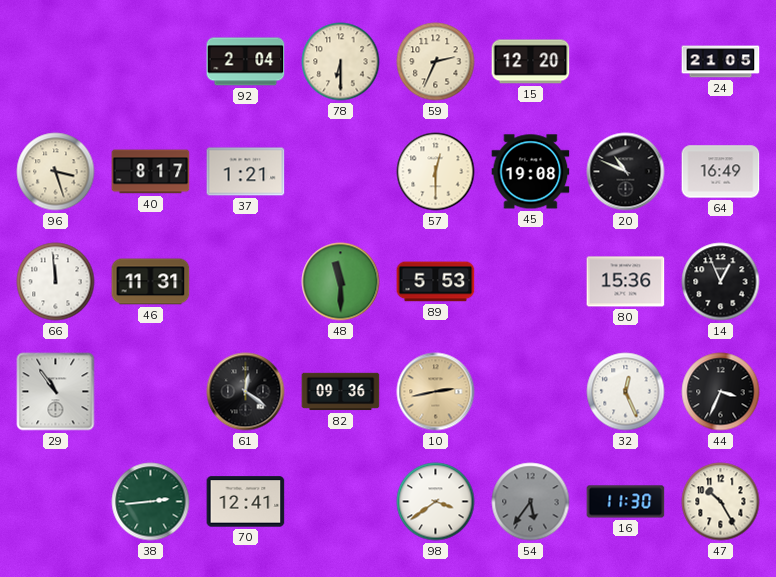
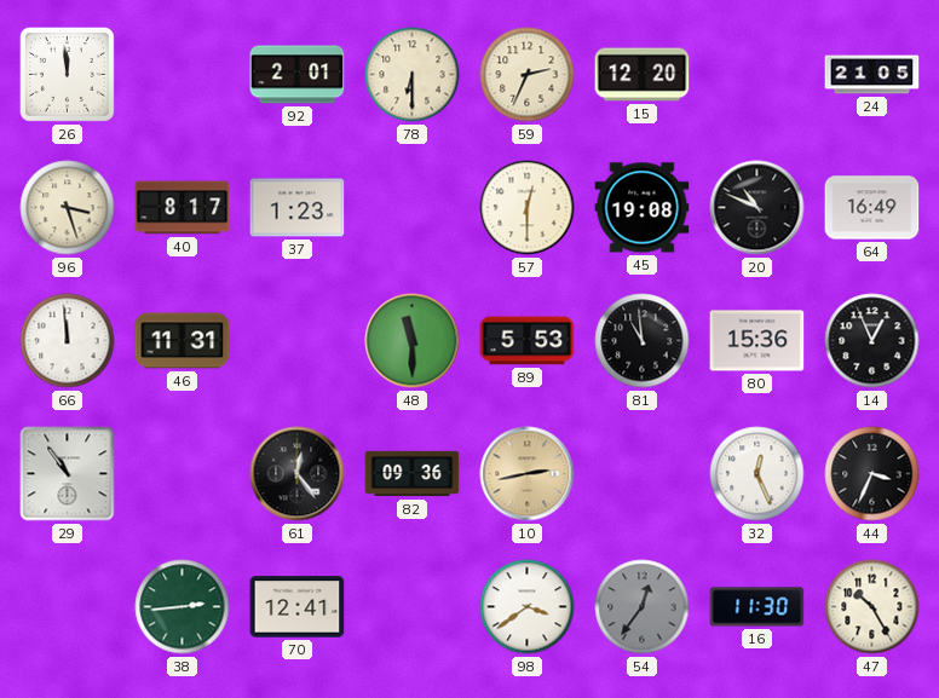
26: none -> 11:59 (67, 74)
92: 2:04 -> 2:01 (298, 75)
37: 1:21 -> 1:23 (298, 208)
81: none -> 10:59 (643, 341)
61: 12:21 -> 12:24 (298, 474)
54: 5:36 -> 12:36 (643, 607)
